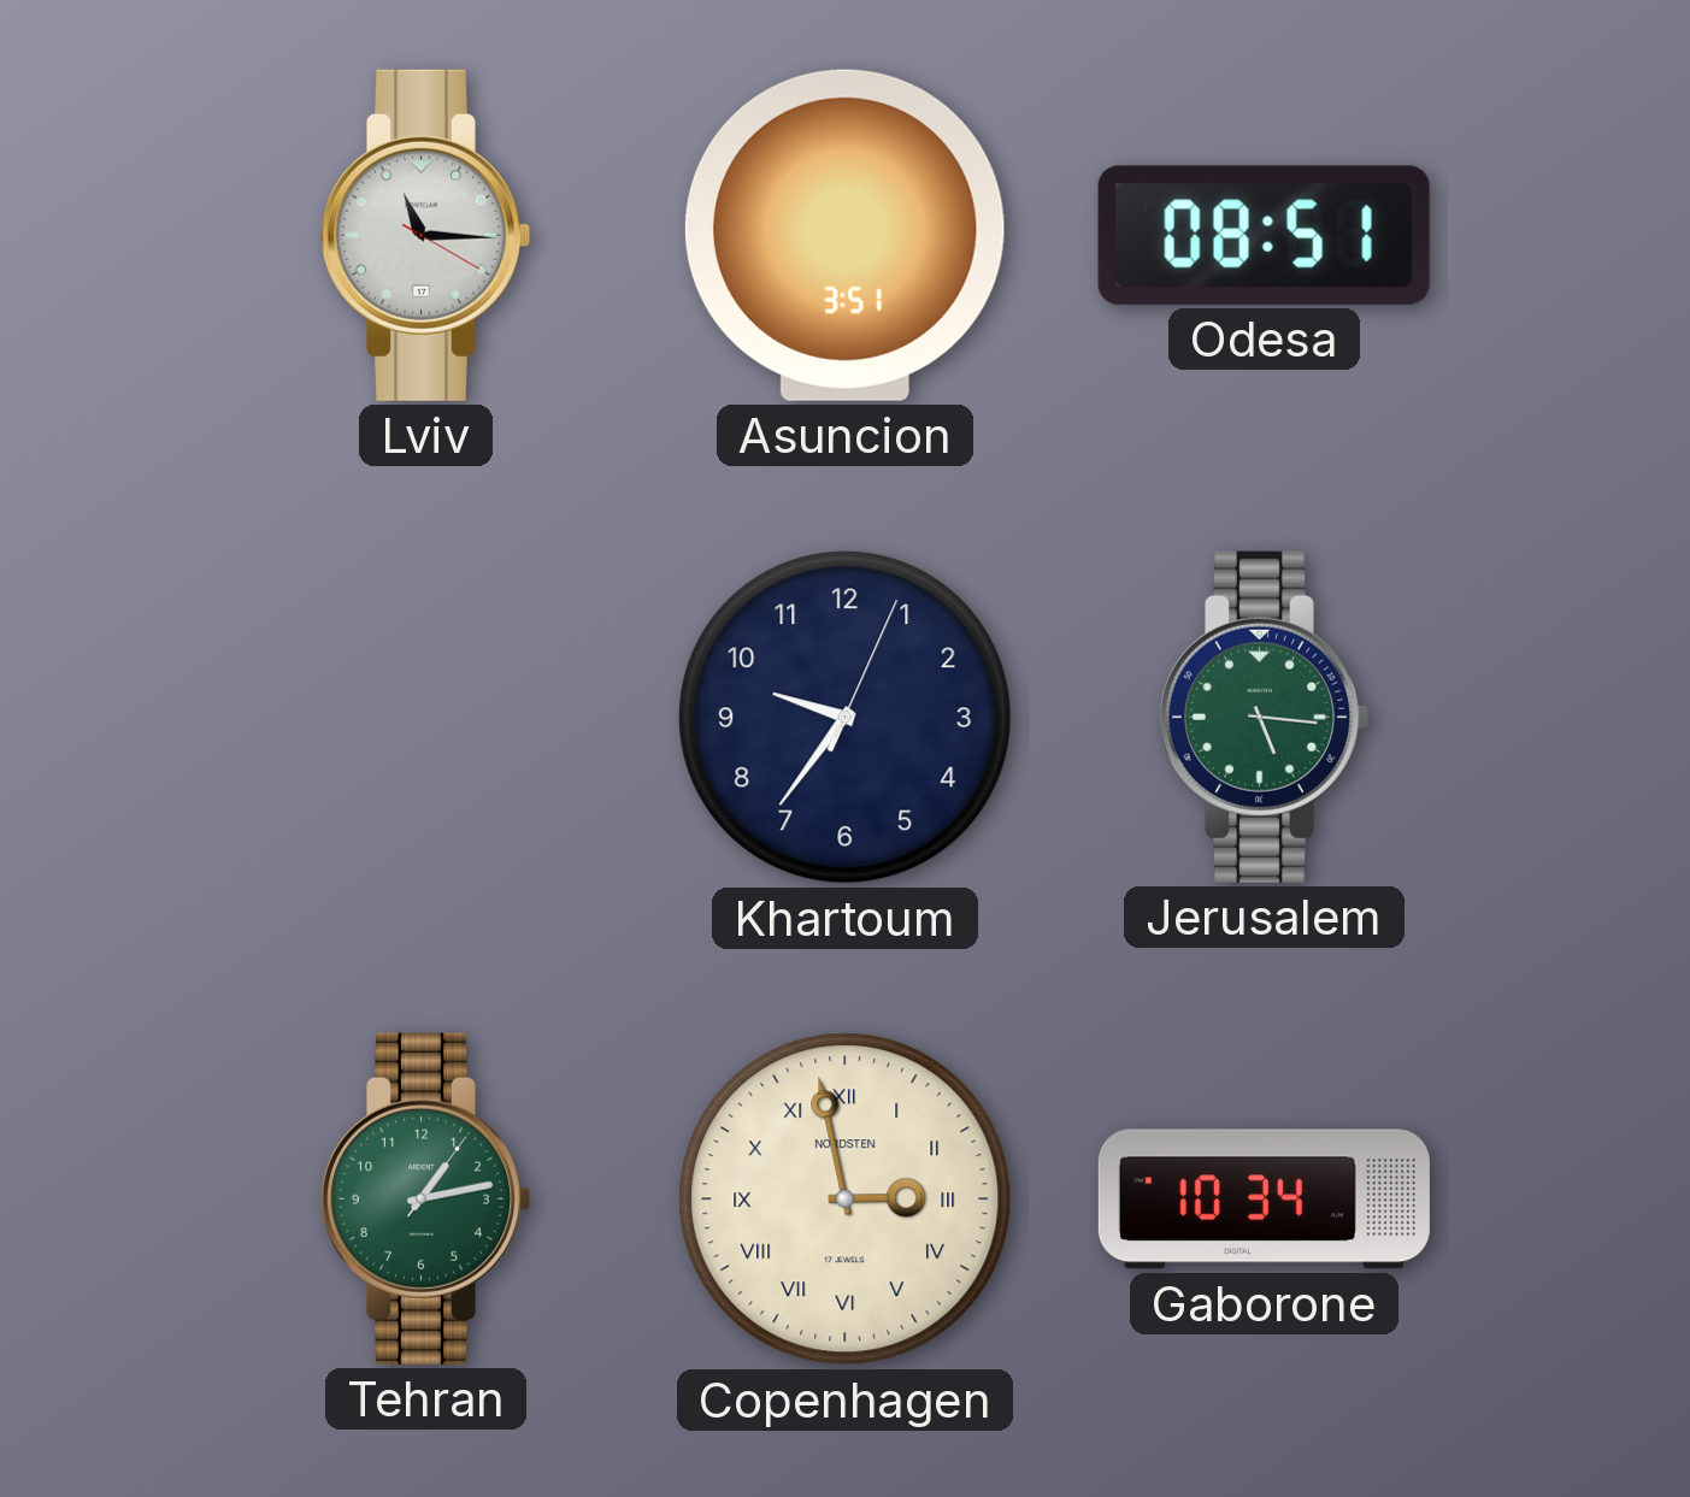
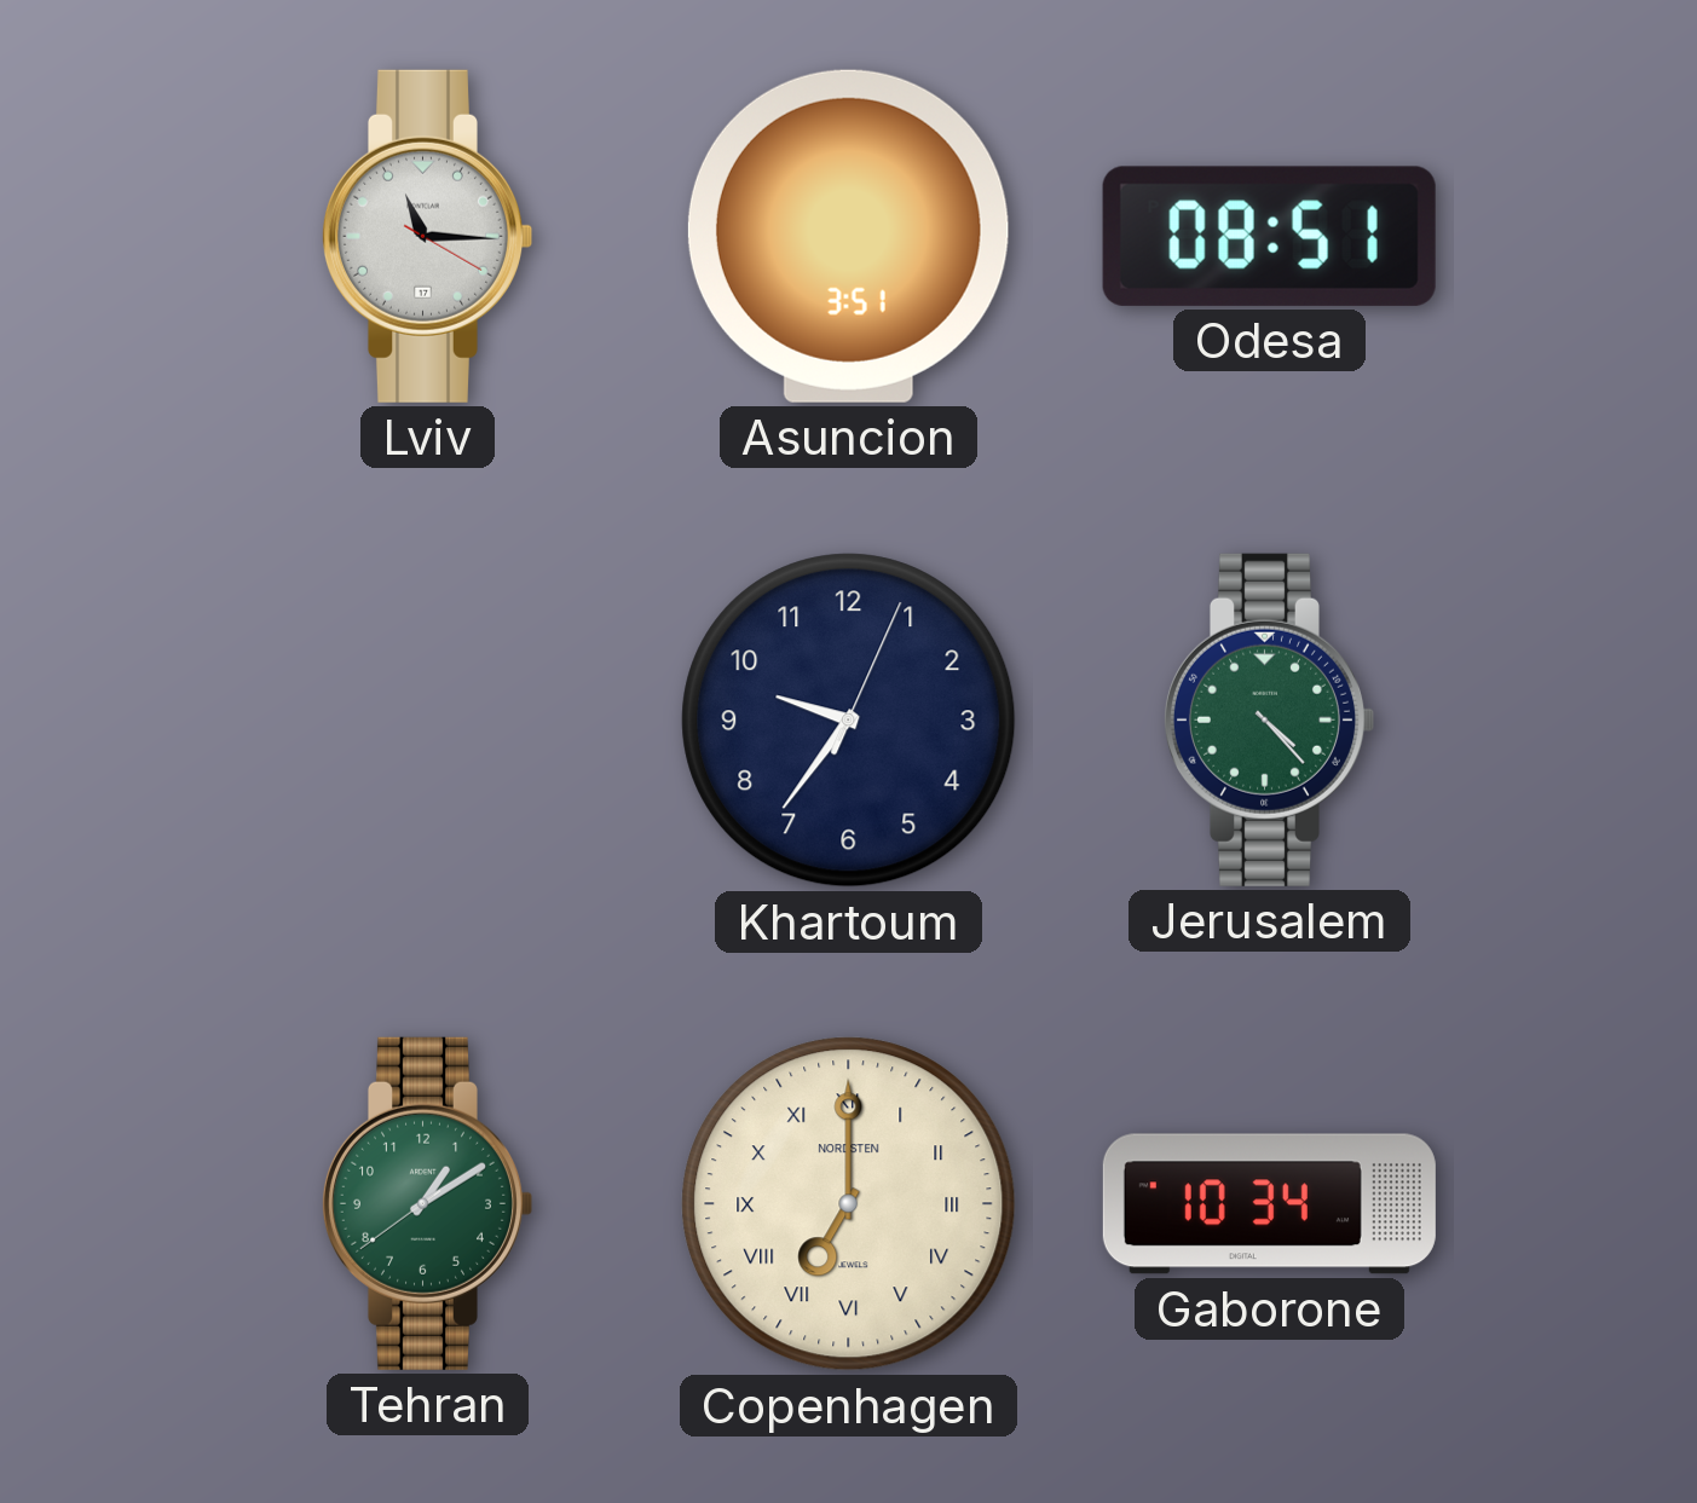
Jerusalem: 5:16 -> 4:23 (1268, 719)
Tehran: 1:13 -> 1:09 (426, 1203)
Copenhagen: 2:58 -> 7:00 (849, 1204)
